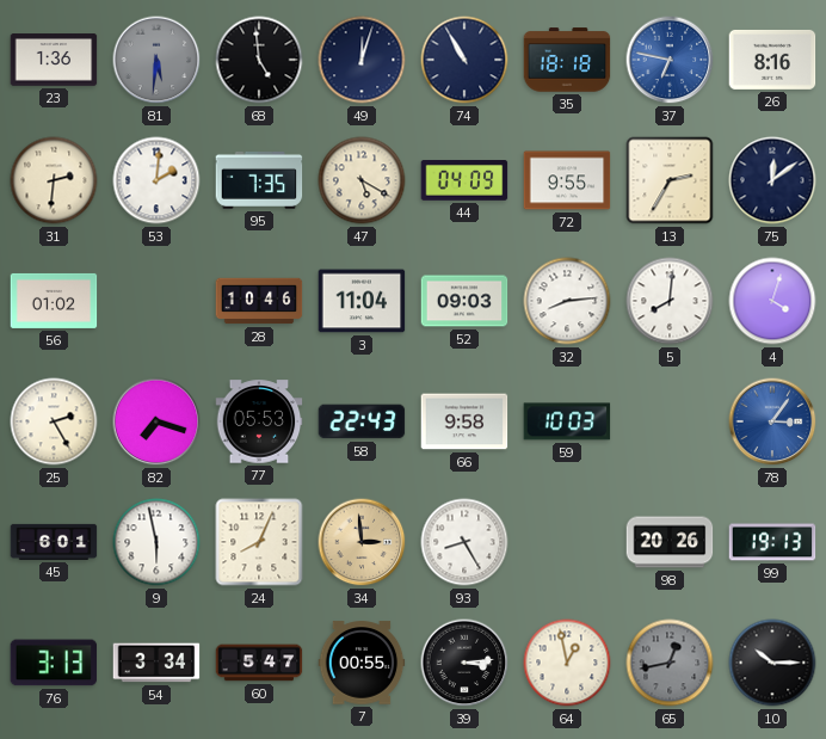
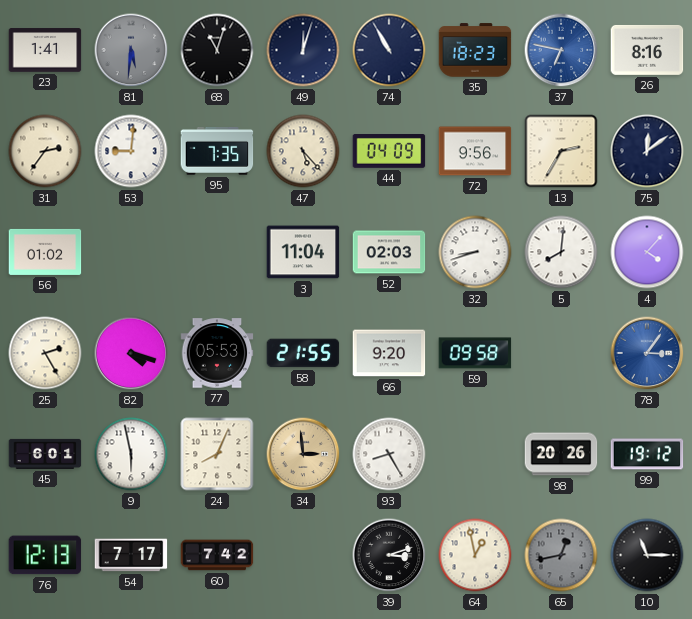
23: 1:36 -> 1:41 (45, 50)
68: 4:59 -> 11:03 (217, 50)
35: 18:18 -> 18:23 (475, 50)
31: 2:31 -> 2:36 (45, 151)
53: 2:01 -> 9:01 (131, 151)
47: 5:20 -> 5:23 (303, 151)
72: 9:55 -> 9:56 (475, 151)
28: 10:46 -> none (259, 301)
52: 09:03 -> 02:03 (389, 252)
32: 8:14 -> 8:42 (475, 252)
4: 4:03 -> 4:07 (647, 252)
82: 7:18 -> 4:18 (131, 353)
58: 22:43 -> 21:55 (303, 353)
66: 9:58 -> 9:20 (389, 353)
59: 10:03 -> 09:58 (475, 353)
99: 19:13 -> 19:12 (647, 454)
76: 3:13 -> 12:13 (45, 555)
54: 3:34 -> 7:17 (131, 555)
60: 5:47 -> 7:42 (217, 555)
7: 00:55 -> none (362, 663)
39: 3:14 -> 3:12 (389, 555)
10: 10:15 -> 11:15 (647, 555)
